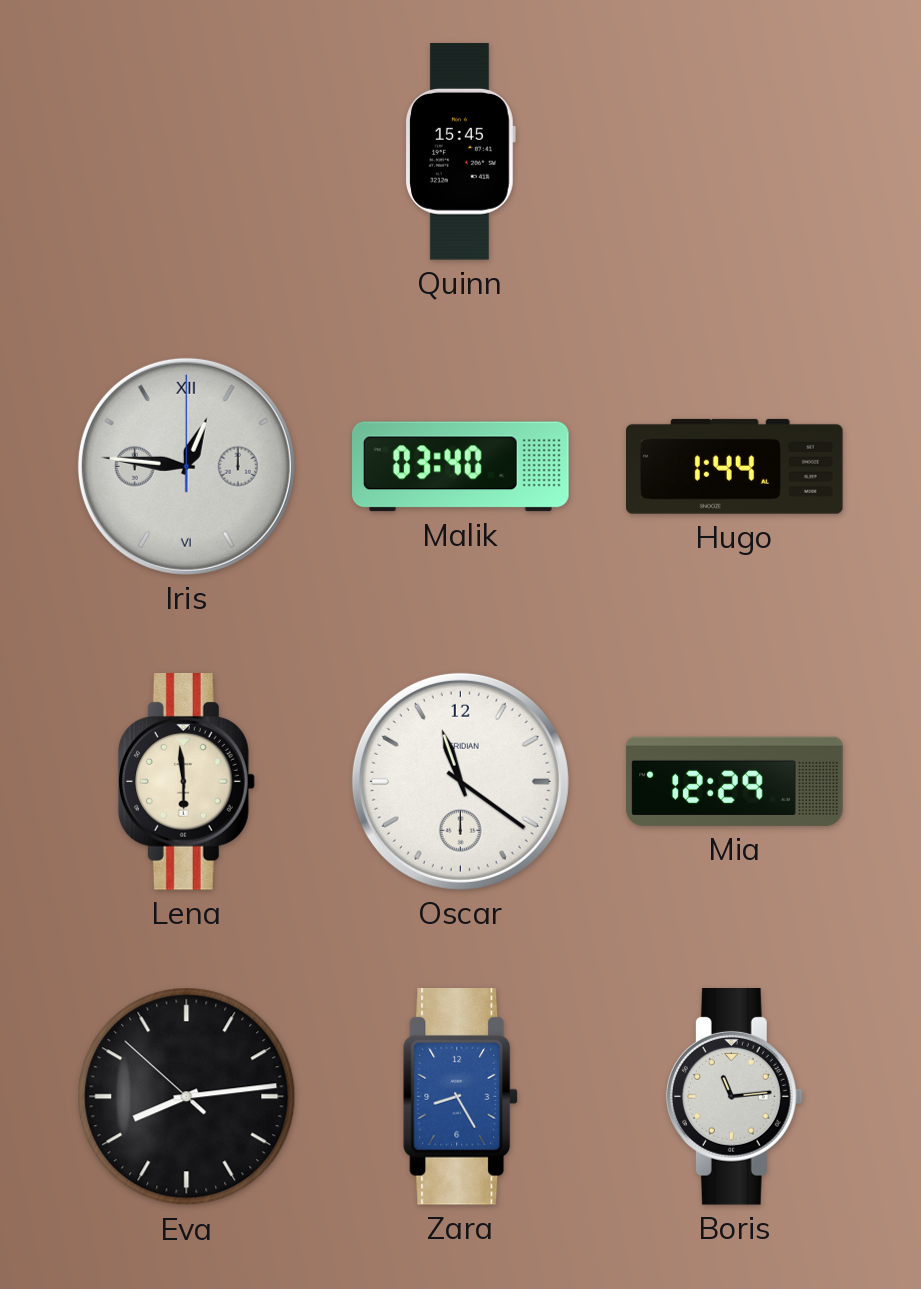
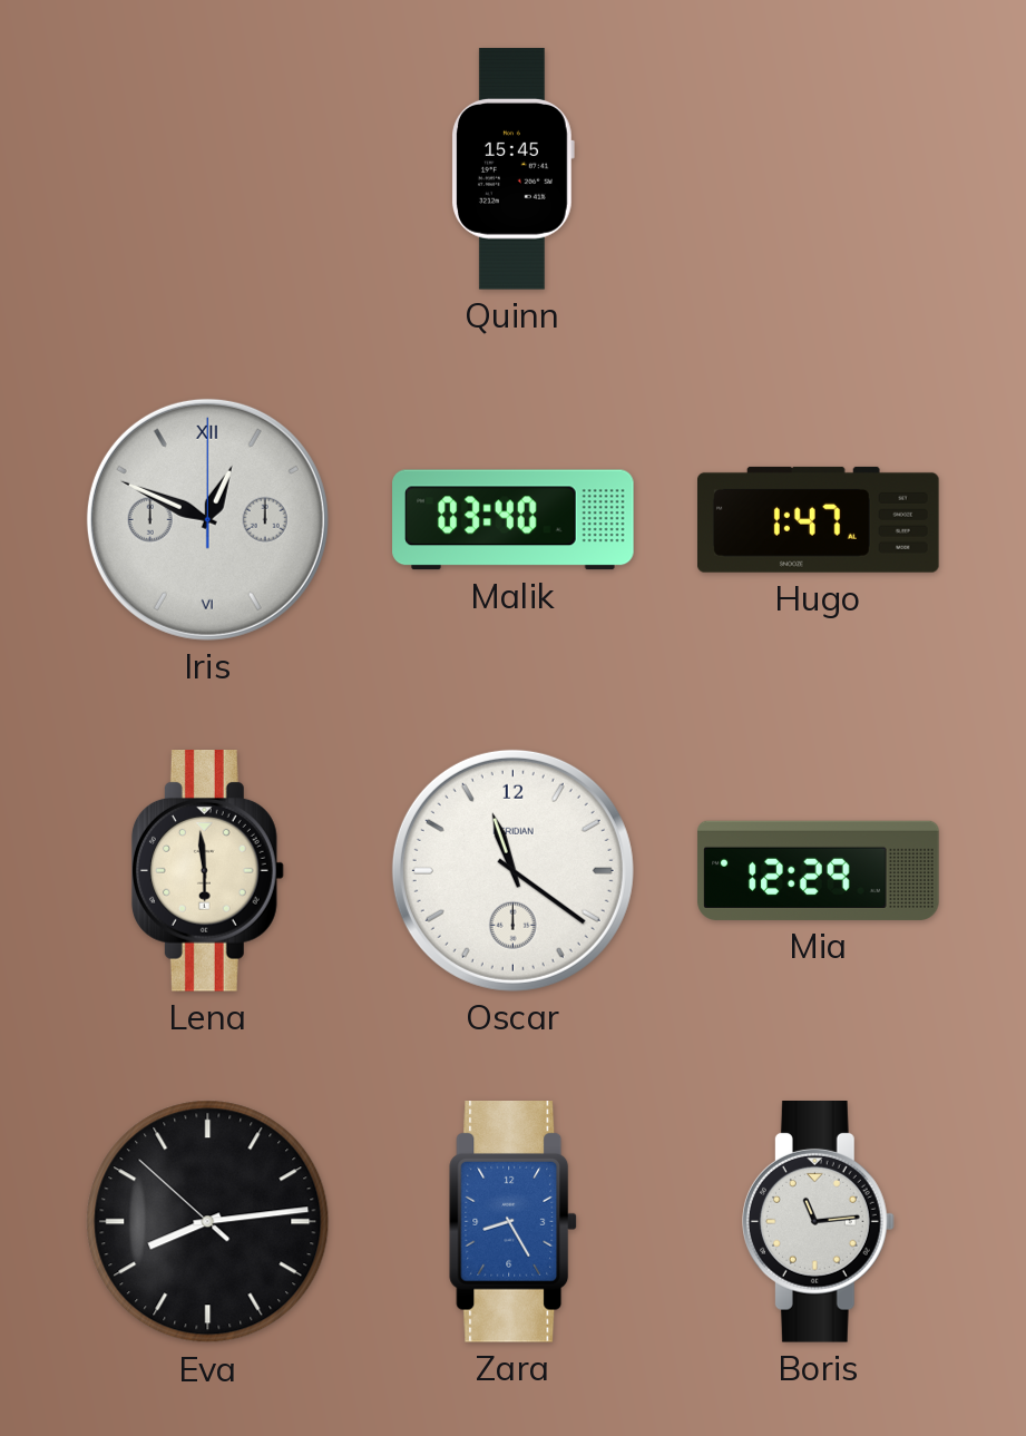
Iris: 12:46 -> 12:49 (207, 519)
Hugo: 1:44 -> 1:47 (819, 519)
